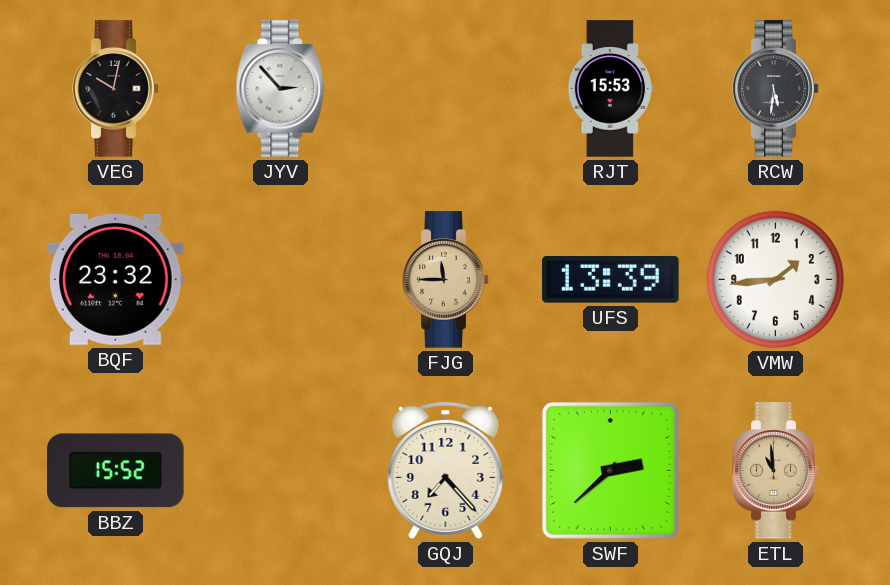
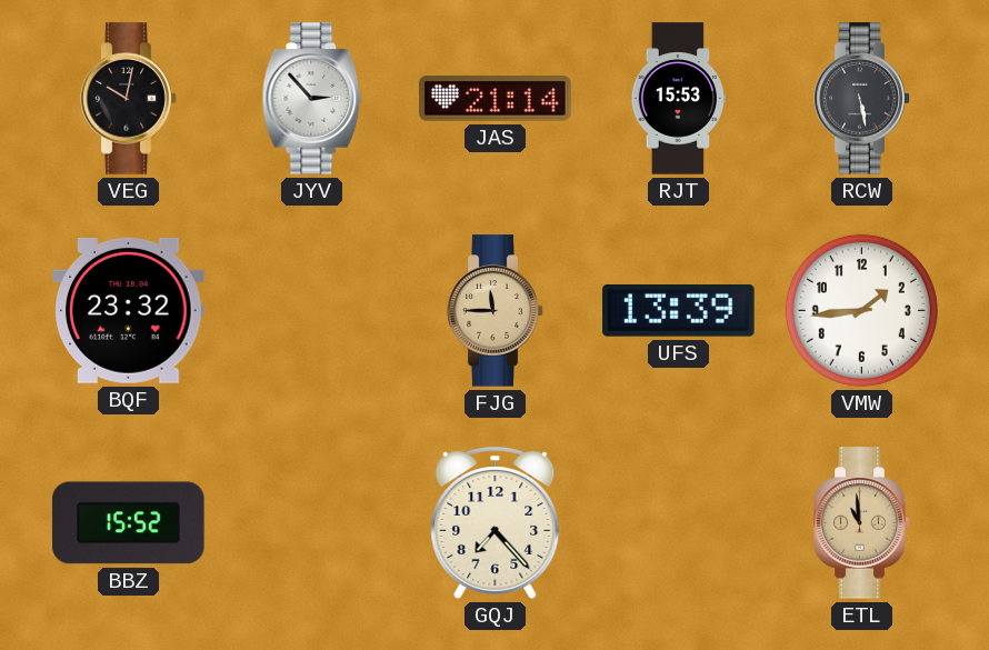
JAS: none -> 21:14 (496, 99)
RCW: 5:31 -> 5:28 (862, 99)
SWF: 2:38 -> none (610, 470)
